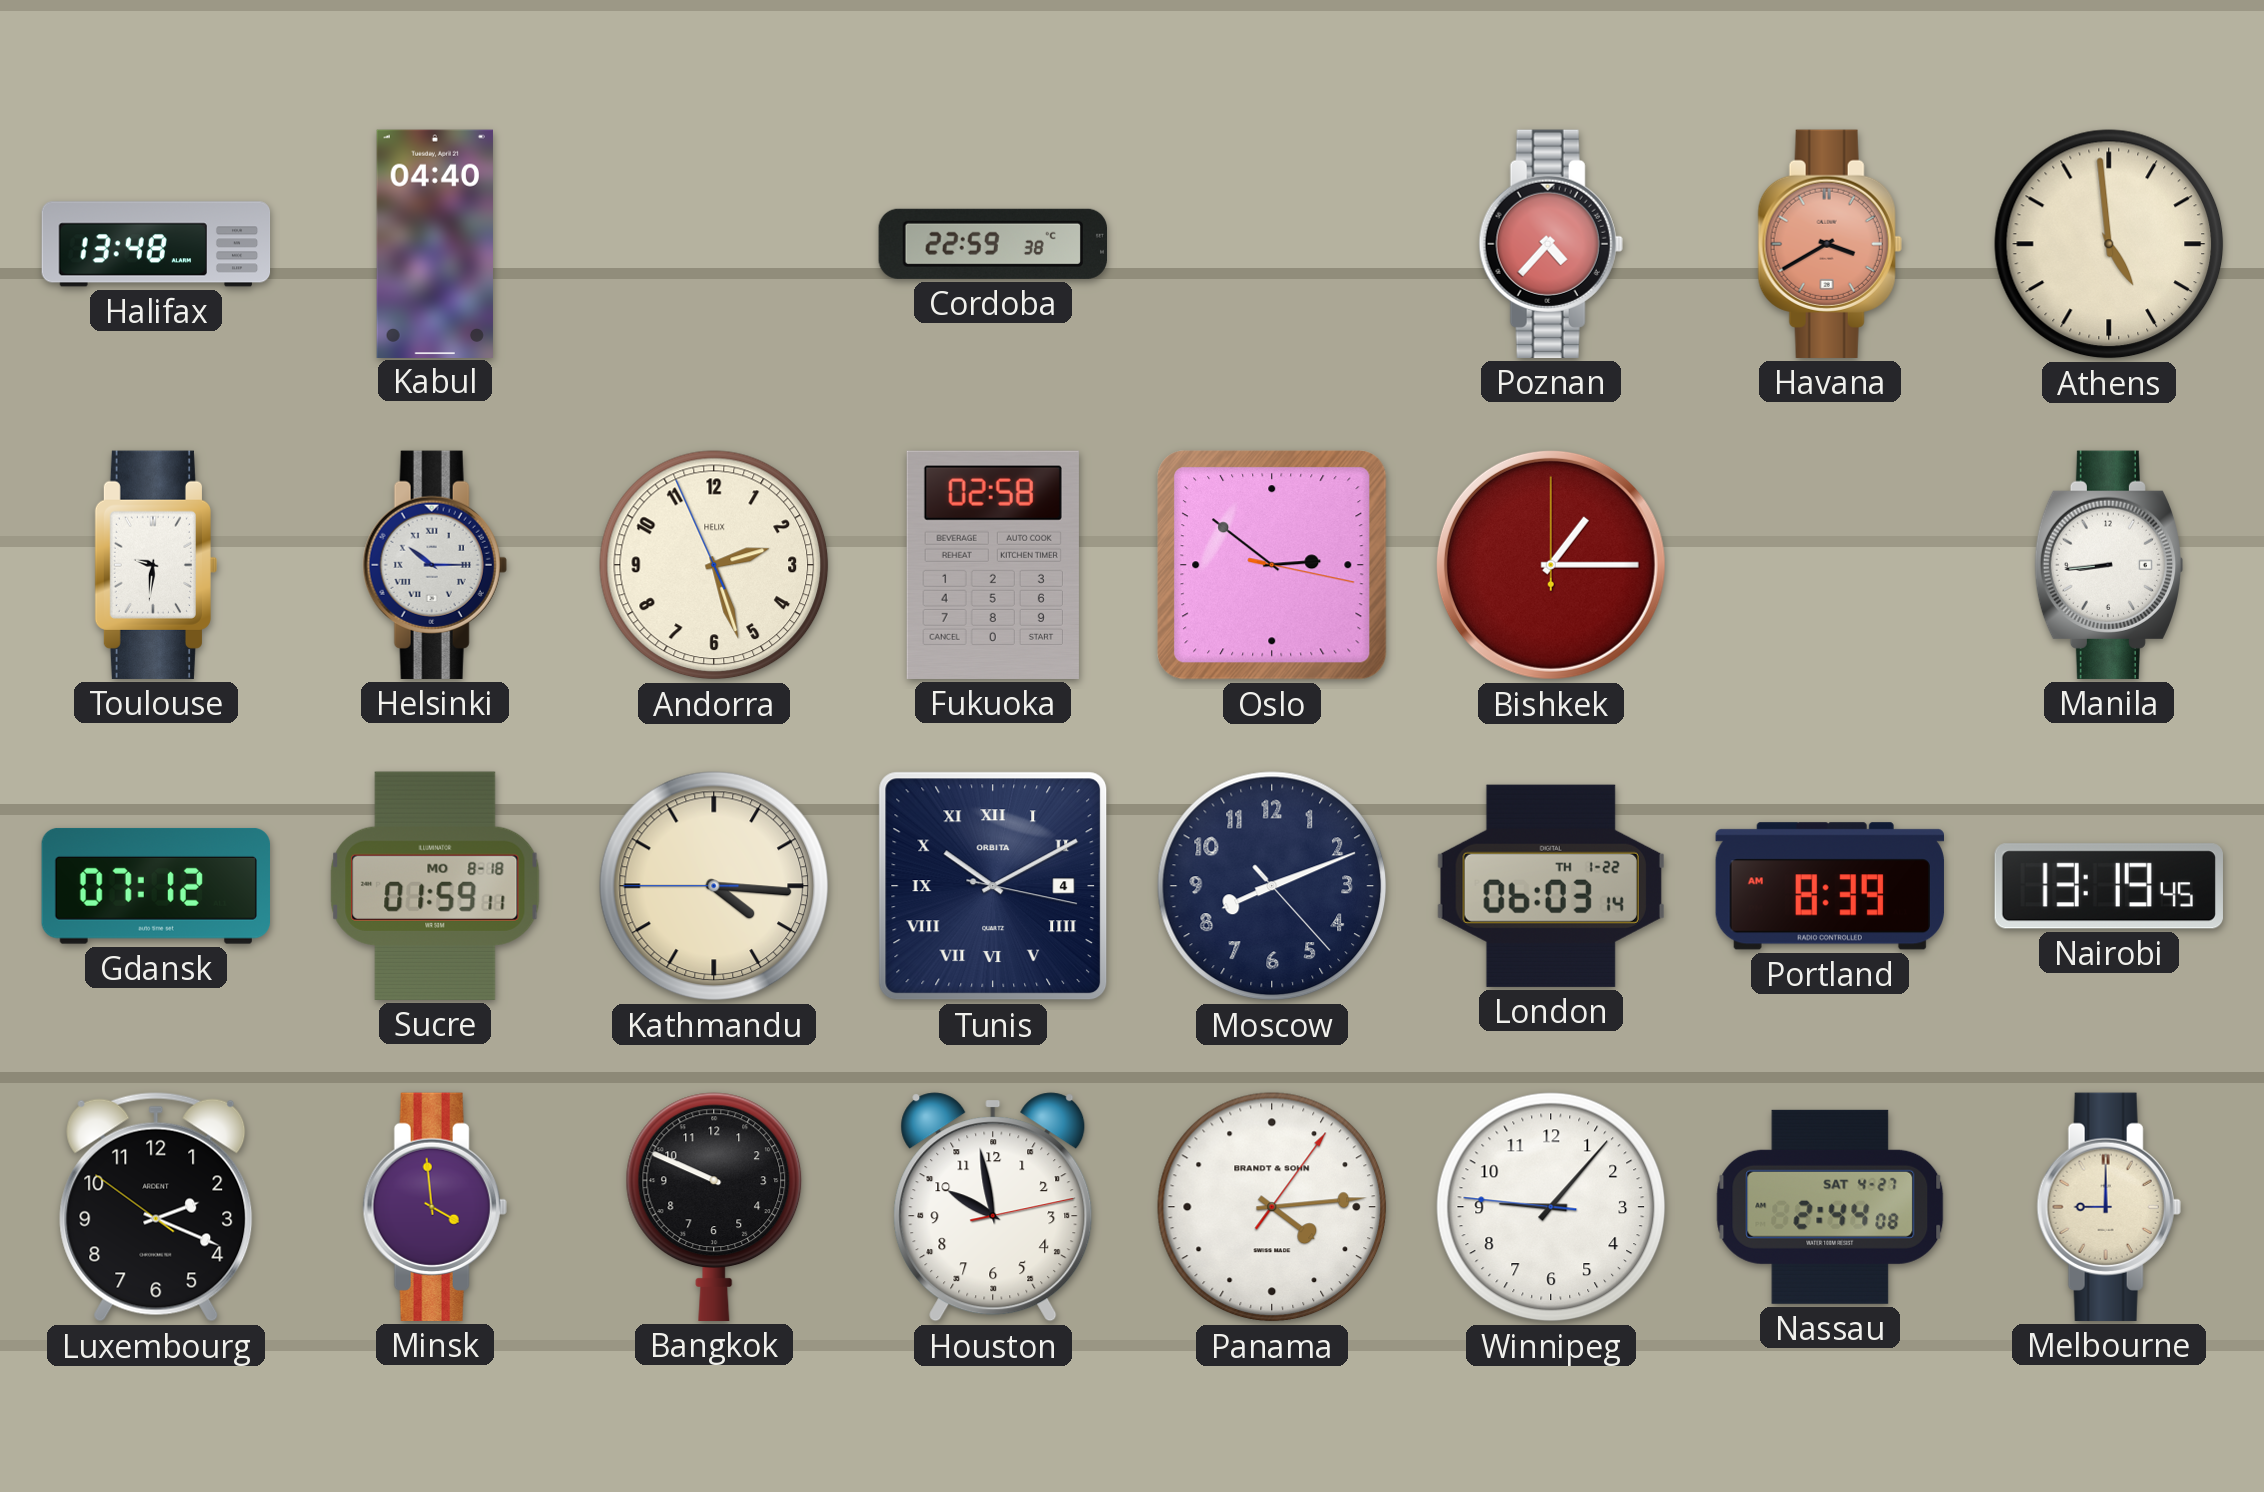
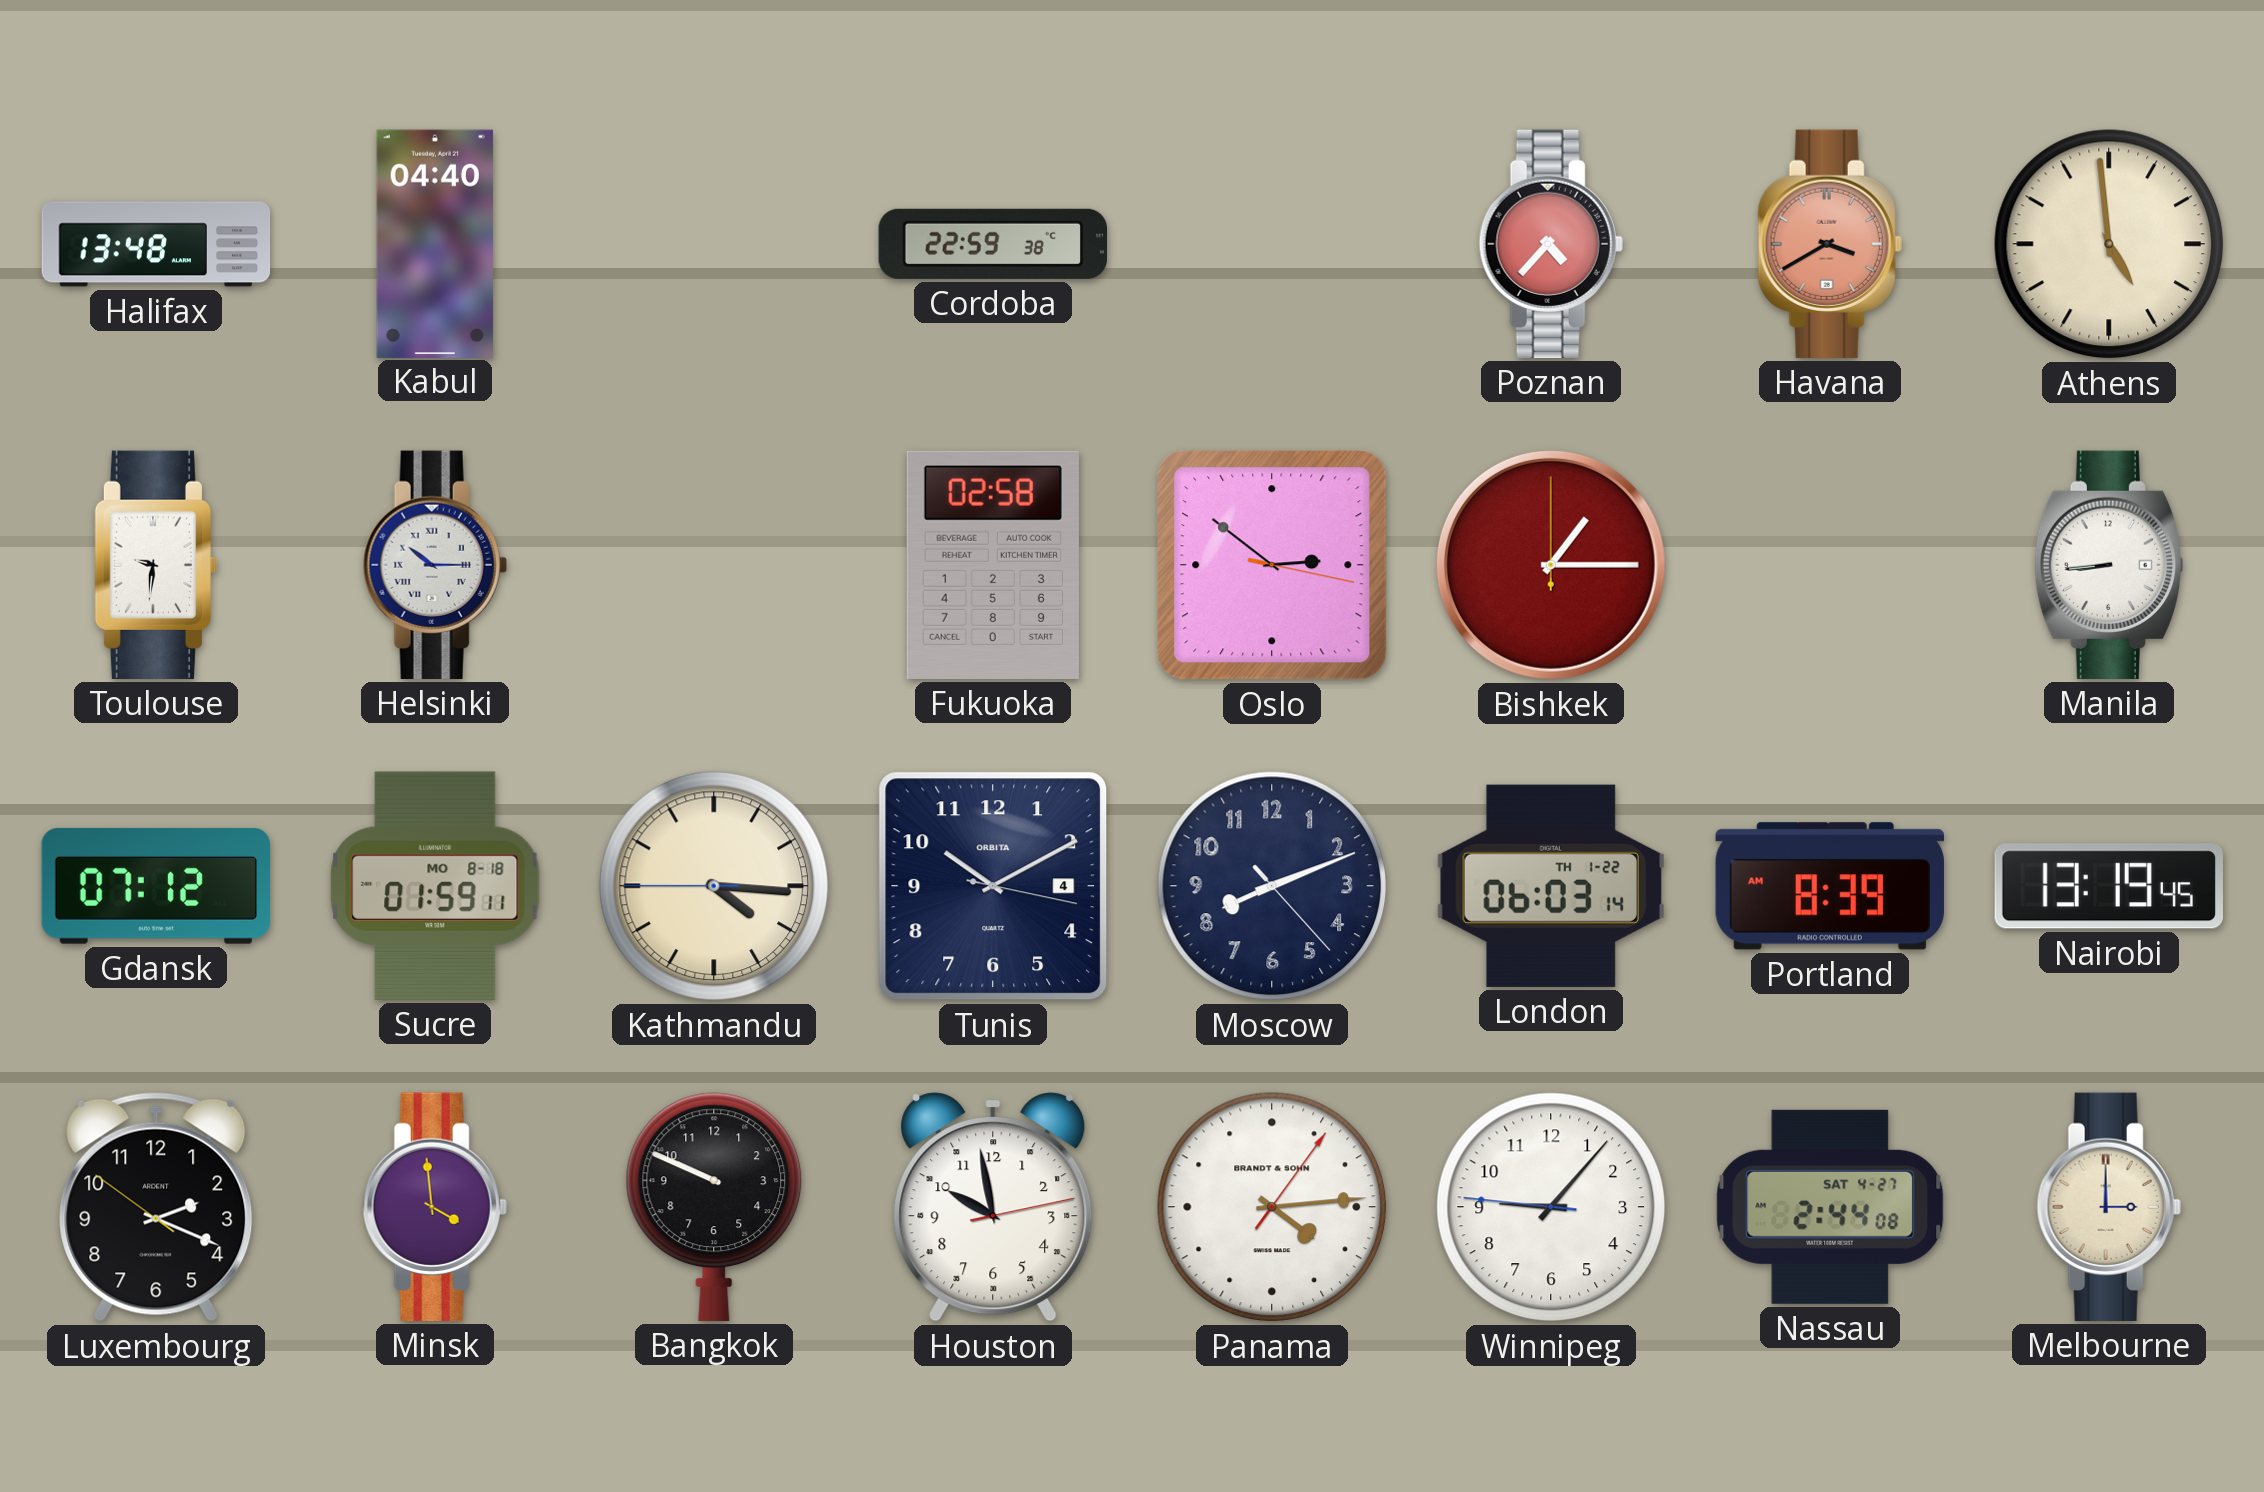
Andorra: 2:26 -> none (714, 565)
Tunis numerals: Roman -> Arabic (993, 886)
Melbourne: 9:00 -> 3:00 (2109, 1207)
